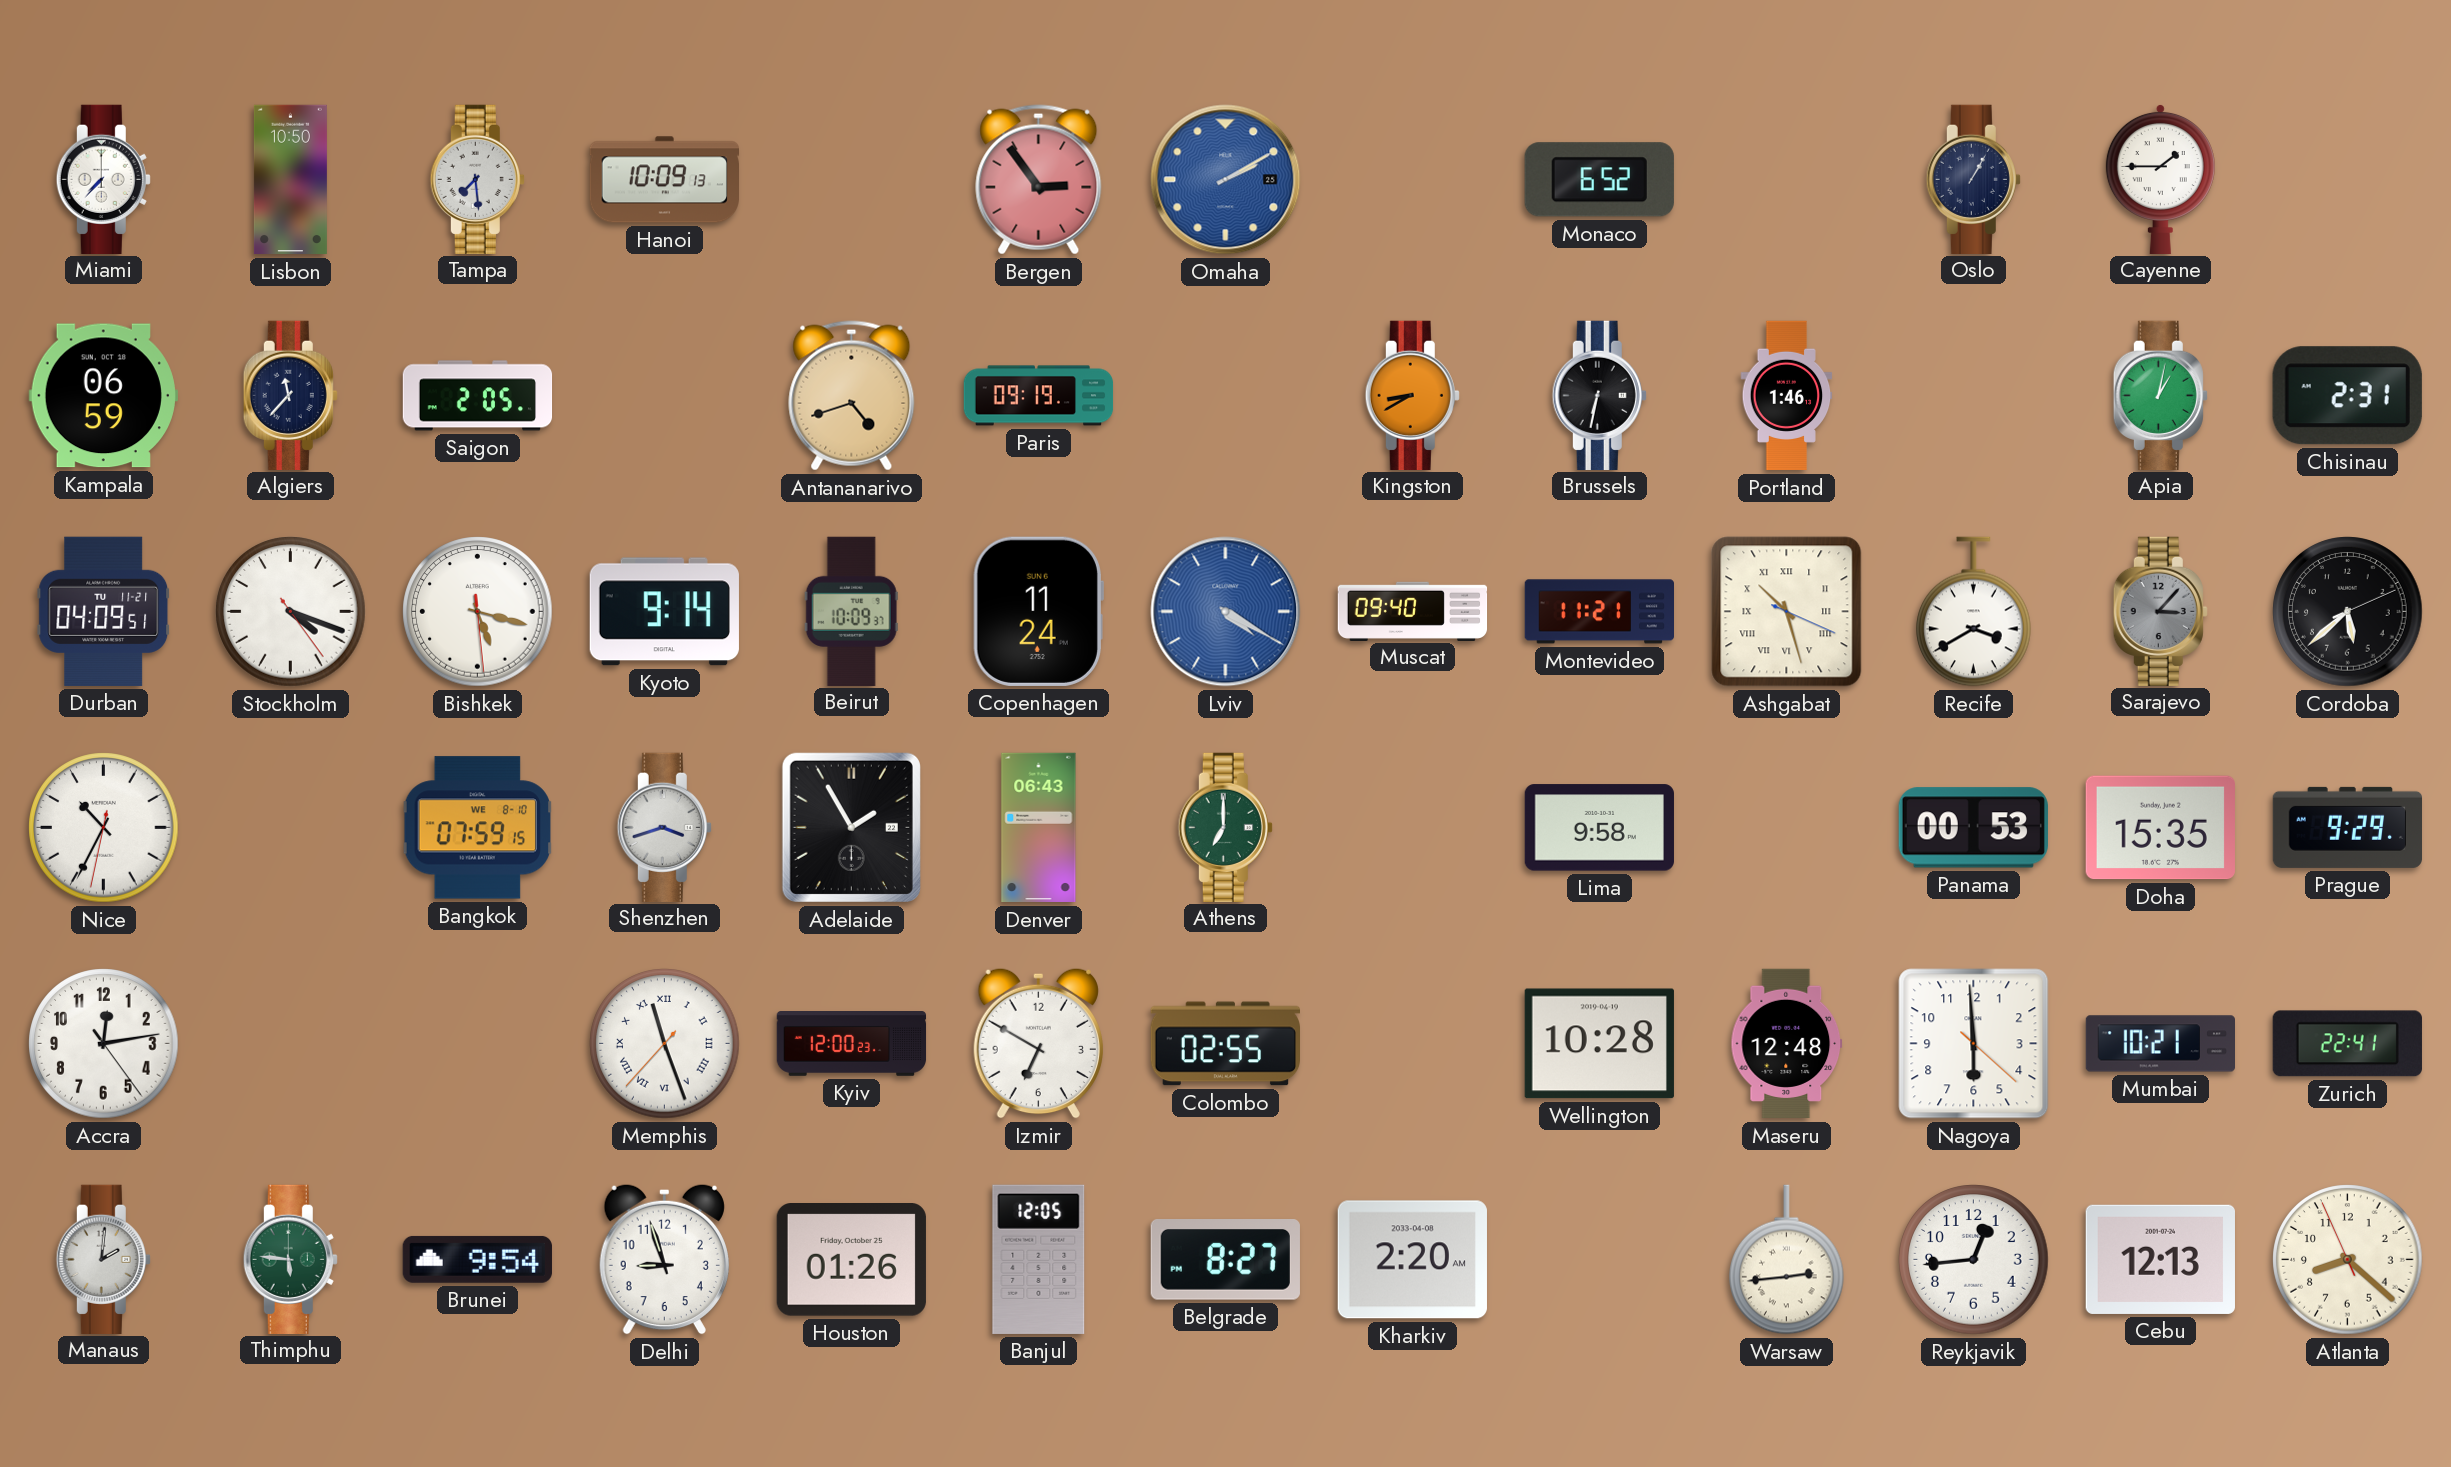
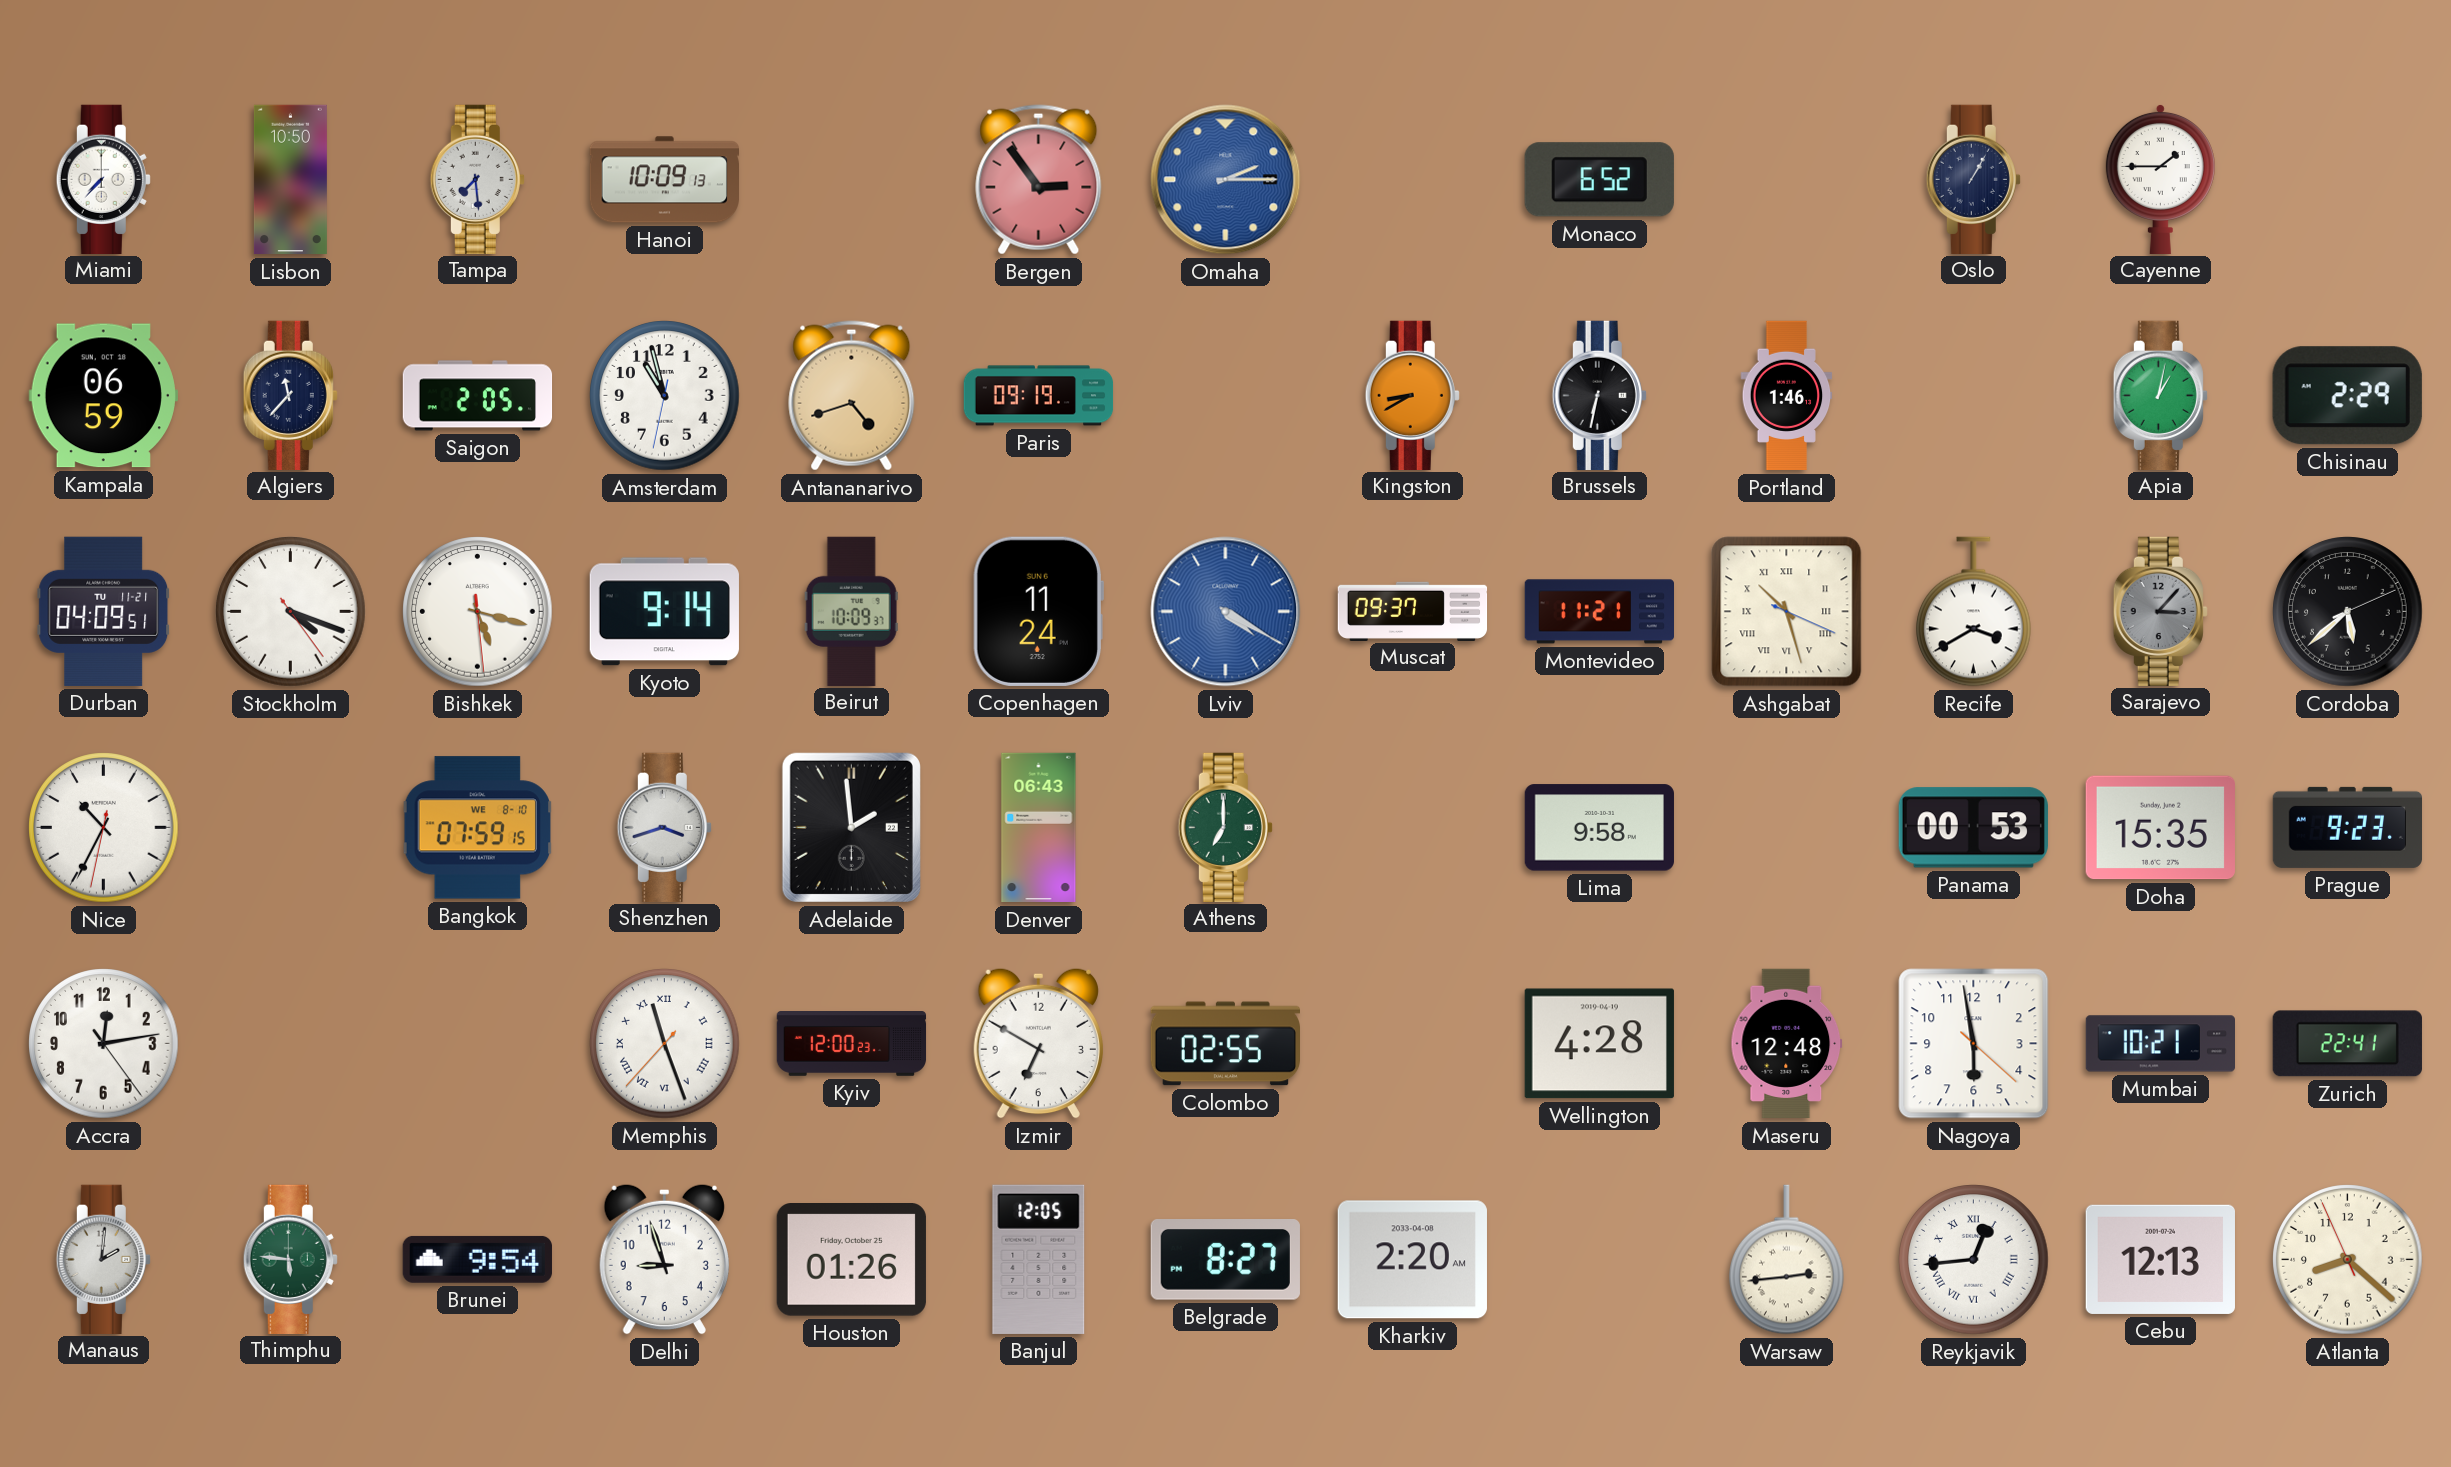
Omaha: 2:10 -> 2:15 (1226, 180)
Amsterdam: none -> 10:57 (665, 396)
Chisinau: 2:31 -> 2:29 (2347, 396)
Muscat: 09:40 -> 09:37 (1413, 611)
Adelaide: 1:55 -> 1:59 (851, 827)
Prague: 9:29 -> 9:23 (2347, 827)
Wellington: 10:28 -> 4:28 (1599, 1044)
Nagoya: 5:59 -> 5:58 (1974, 1044)
Reykjavik numerals: Arabic -> Roman (1974, 1260)
